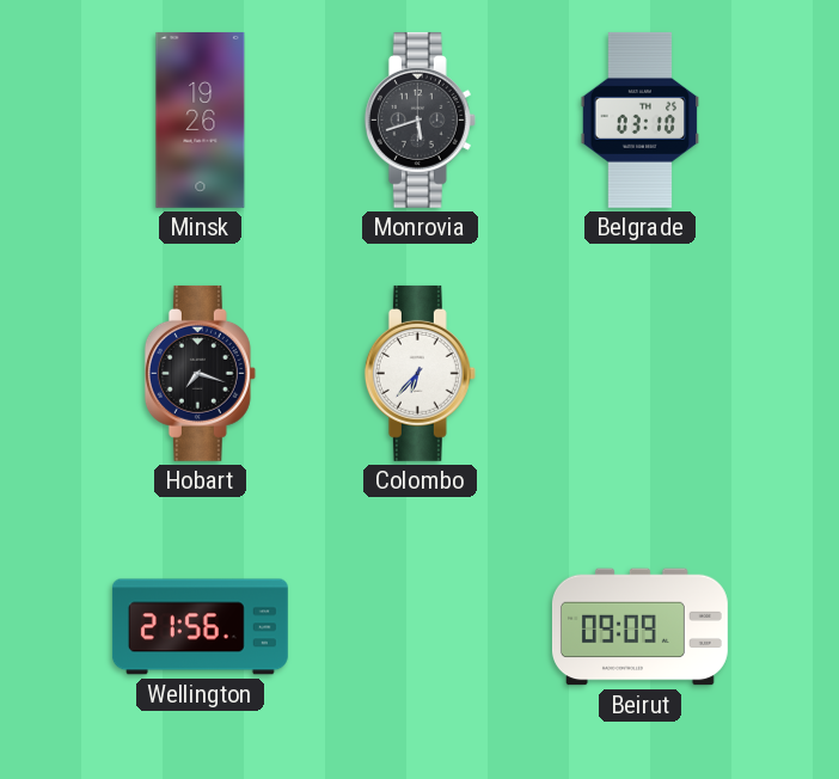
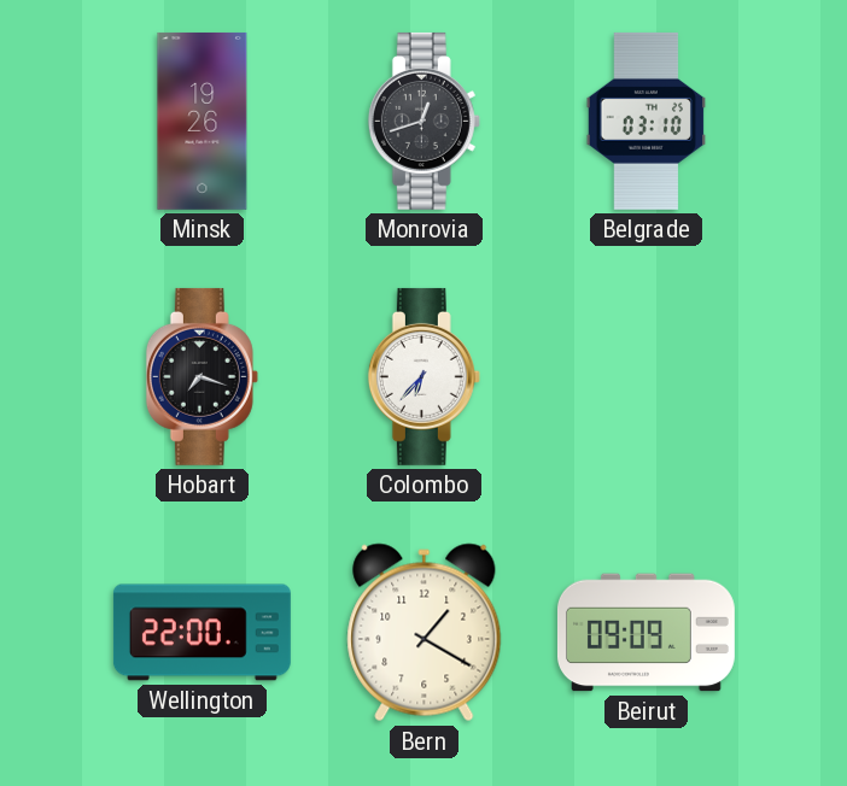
Monrovia: 5:42 -> 12:42 (423, 121)
Wellington: 21:56 -> 22:00 (201, 633)
Bern: none -> 1:20 (425, 633)
